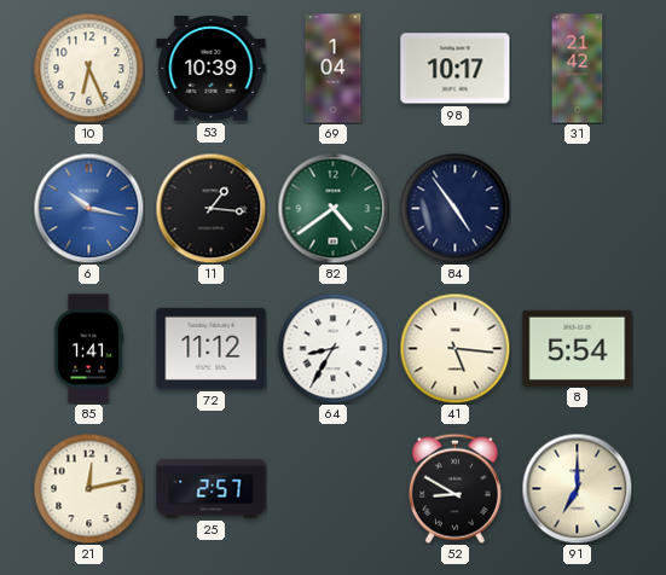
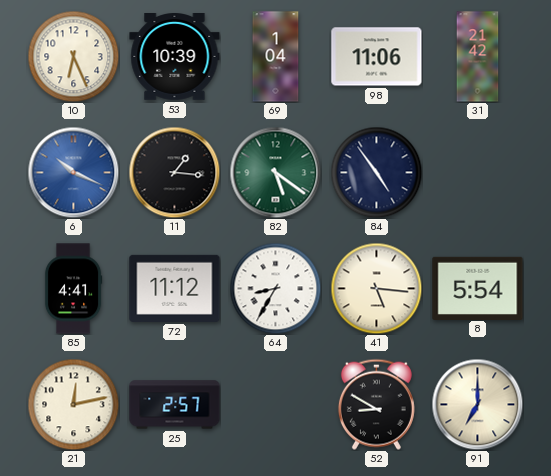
98: 10:17 -> 11:06 (377, 57)
6: 10:17 -> 10:19 (73, 172)
82: 4:39 -> 5:21 (275, 172)
85: 1:41 -> 4:41 (73, 289)
